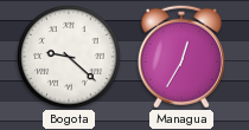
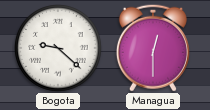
Managua: 12:35 -> 12:30 (153, 48)
